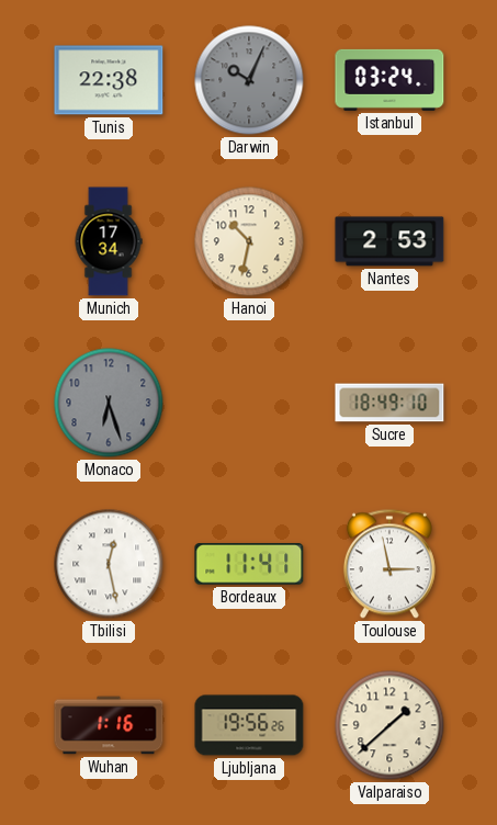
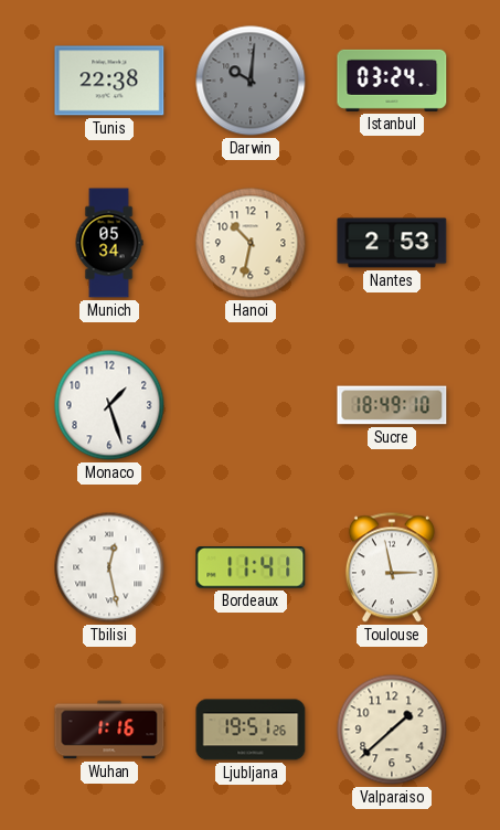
Darwin: 10:04 -> 10:01 (251, 81)
Munich: 17:34 -> 05:34 (109, 243)
Monaco: 6:27 -> 1:27 (109, 405)
Monaco dial: grey -> white (109, 405)
Ljubljana: 19:56 -> 19:51 (251, 730)
